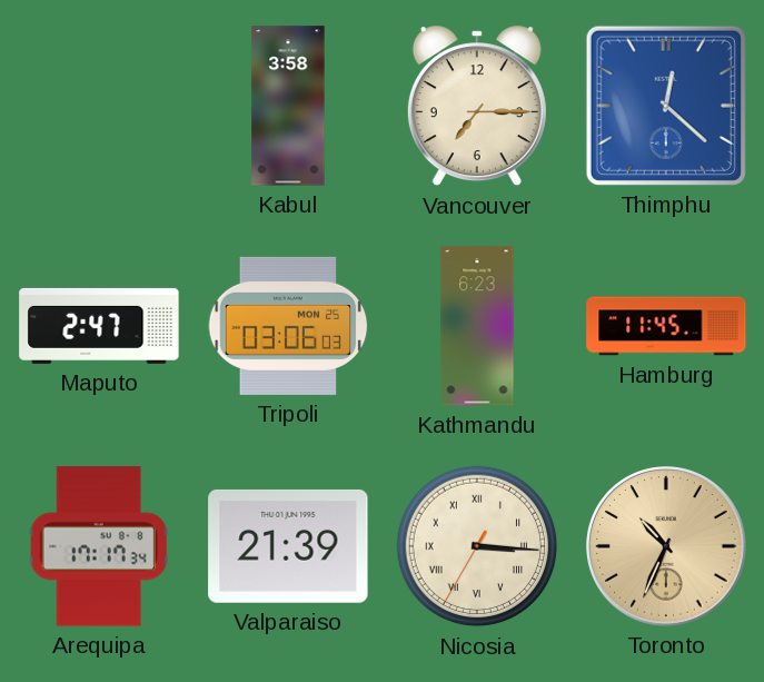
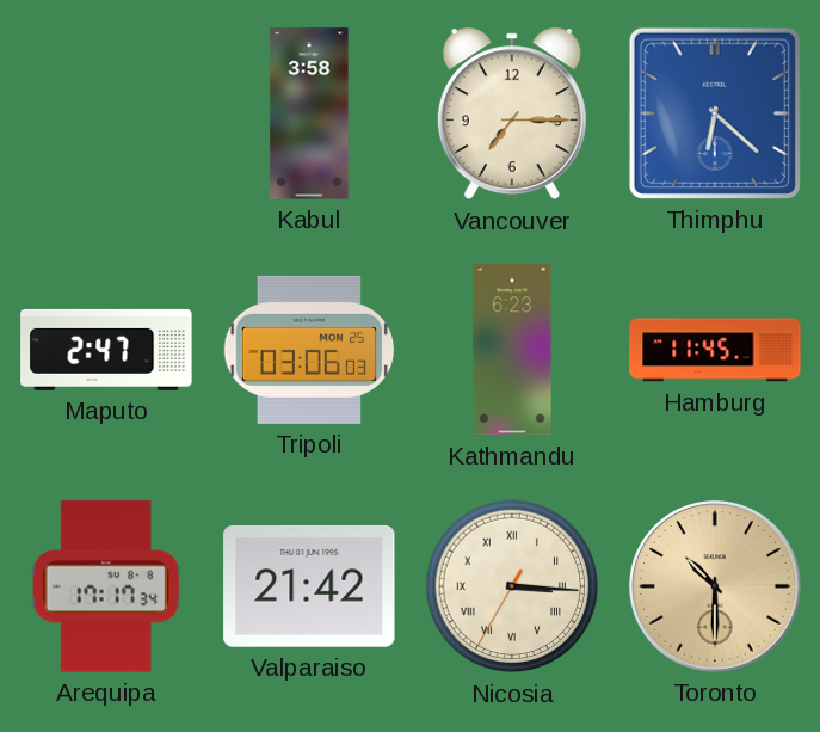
Thimphu: 12:22 -> 6:22 (715, 113)
Valparaiso: 21:39 -> 21:42 (309, 586)
Toronto: 10:34 -> 10:30 (715, 586)
